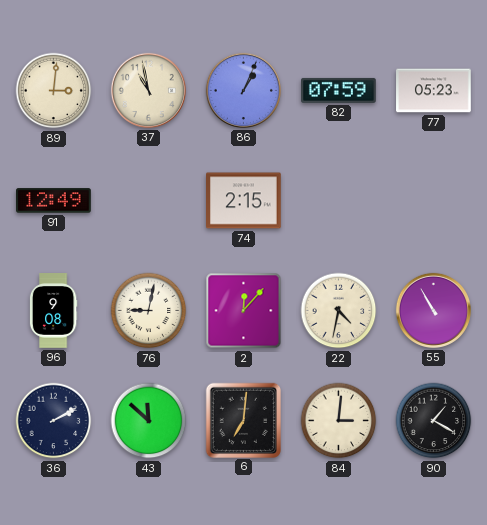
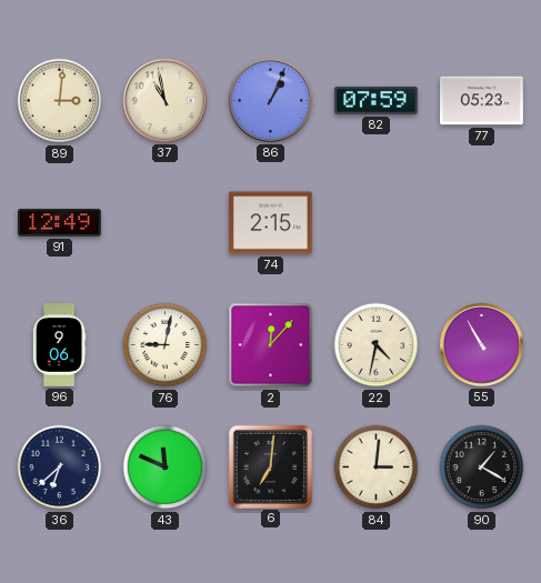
96: 9:08 -> 9:06 (59, 345)
36: 2:10 -> 6:38 (60, 468)
43: 11:52 -> 11:49 (166, 468)
